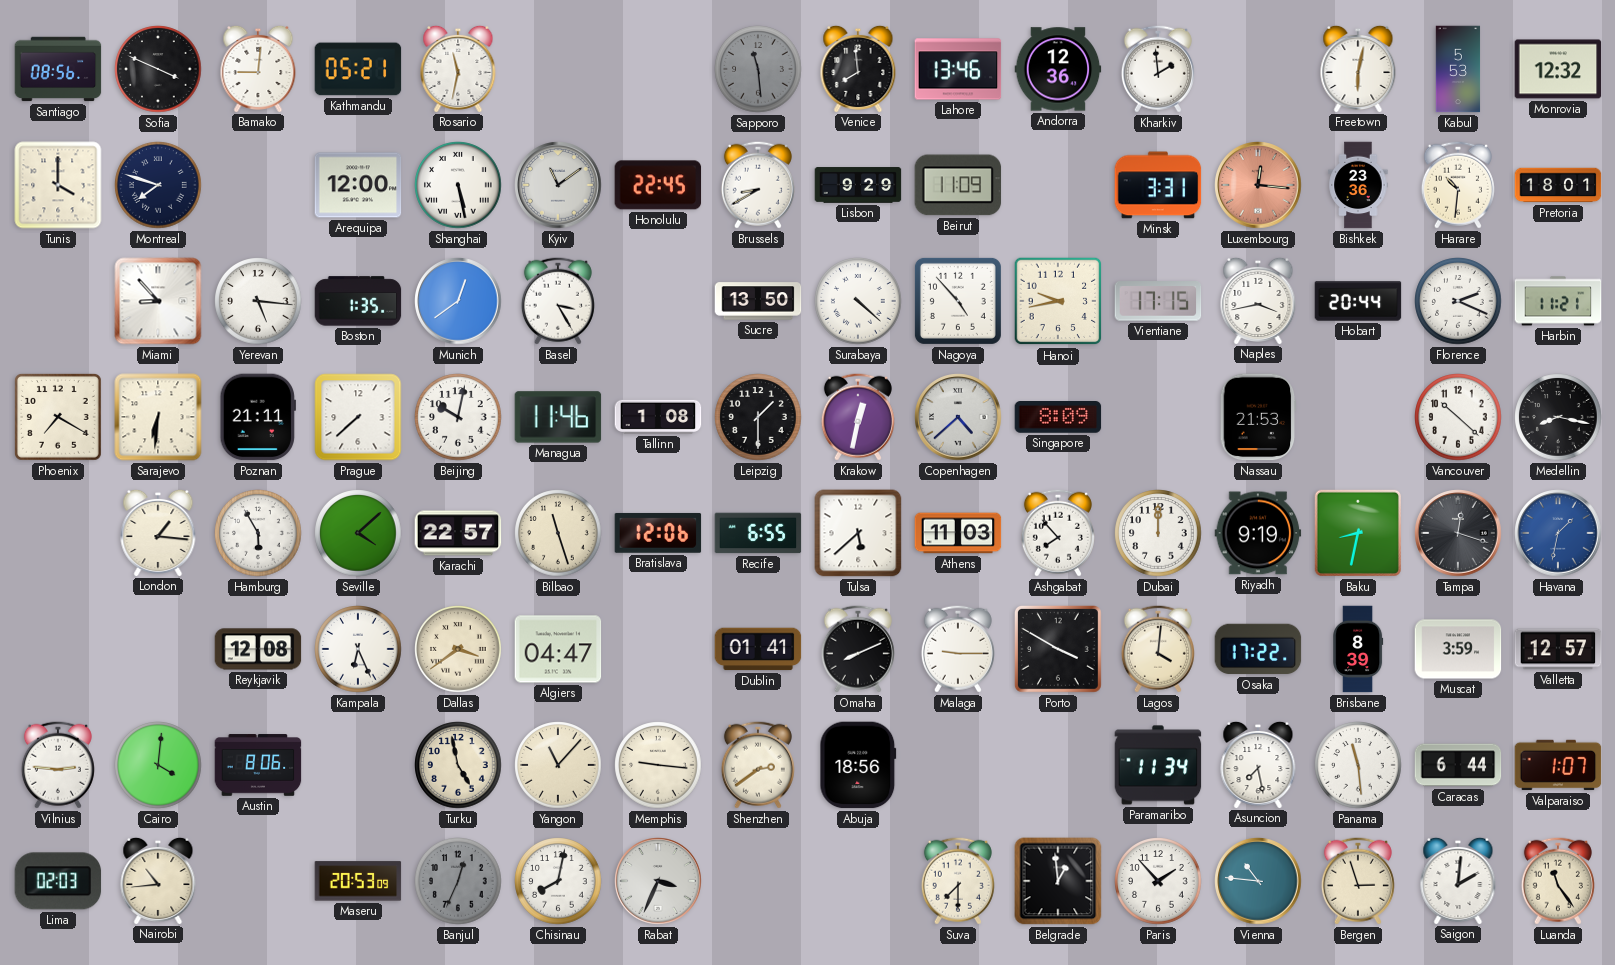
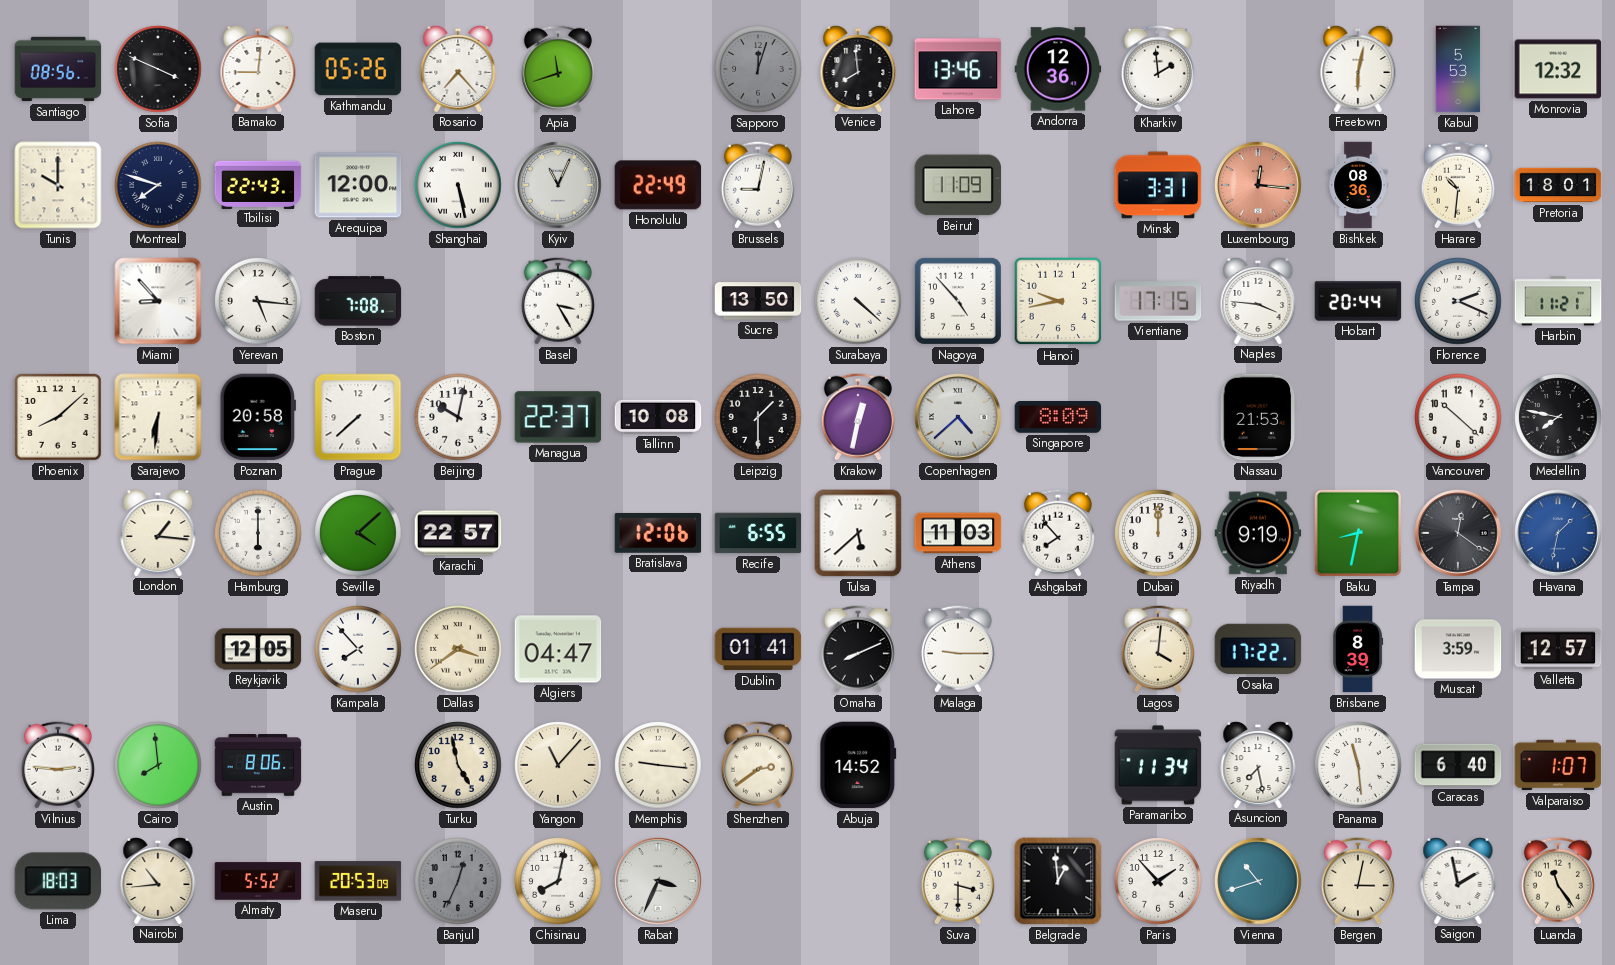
Kathmandu: 05:21 -> 05:26 (358, 69)
Rosario: 11:32 -> 7:23 (458, 68)
Apia: none -> 11:42 (558, 69)
Sapporo: 11:29 -> 12:03 (758, 69)
Tunis: 4:00 -> 10:00 (58, 185)
Tbilisi: none -> 22:43 (258, 184)
Kyiv: 11:09 -> 11:04 (558, 185)
Honolulu: 22:45 -> 22:49 (658, 185)
Brussels: 8:40 -> 9:02 (758, 185)
Lisbon: 9:29 -> none (858, 185)
Bishkek: 23:36 -> 08:36 (1358, 185)
Boston: 1:35 -> 7:08 (358, 301)
Munich: 12:39 -> none (458, 301)
Naples: 3:43 -> 3:46 (1258, 300)
Phoenix: 7:20 -> 8:08 (58, 417)
Poznan: 21:11 -> 20:58 (258, 417)
Managua: 11:46 -> 22:37 (558, 417)
Tallinn: 1:08 -> 10:08 (658, 417)
Medellin: 8:17 -> 7:47 (1558, 417)
Hamburg: 5:55 -> 6:00 (258, 533)
Bilbao: 11:27 -> none (558, 533)
Tampa: 12:18 -> 12:21 (1458, 533)
Reykjavik: 12:08 -> 12:05 (258, 649)
Kampala: 6:26 -> 7:53 (358, 649)
Porto: 3:50 -> none (1058, 649)
Cairo: 4:01 -> 7:59 (158, 765)
Abuja: 18:56 -> 14:52 (858, 765)
Caracas: 6:44 -> 6:40 (1458, 765)
Lima: 02:03 -> 18:03 (58, 881)
Almaty: none -> 5:52 (258, 881)
Suva: 7:30 -> 3:30 (958, 881)
Vienna: 10:46 -> 10:42 (1258, 881)
Bergen: 2:57 -> 3:02 (1358, 881)
Saigon: 2:01 -> 1:58 (1458, 880)
